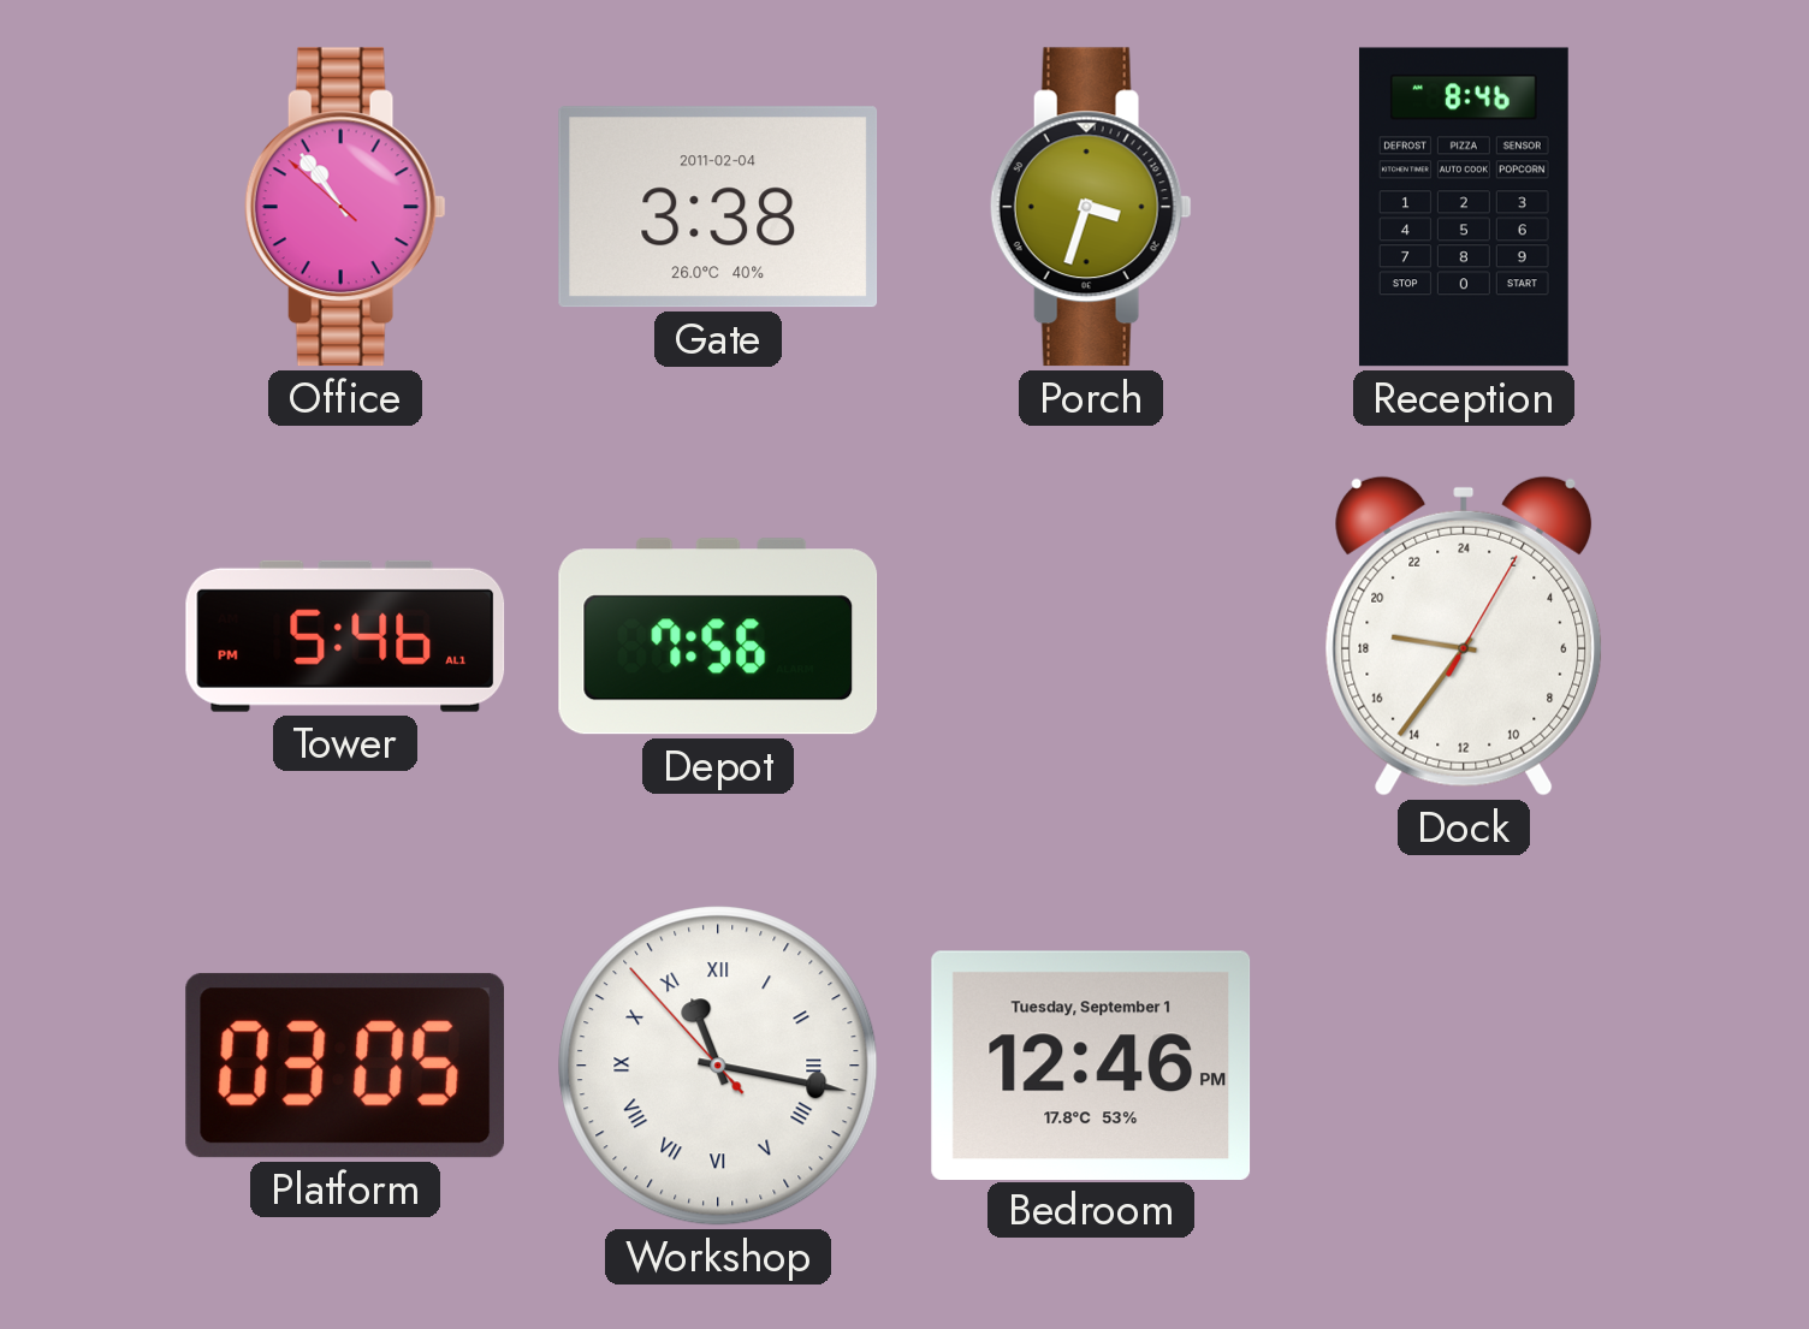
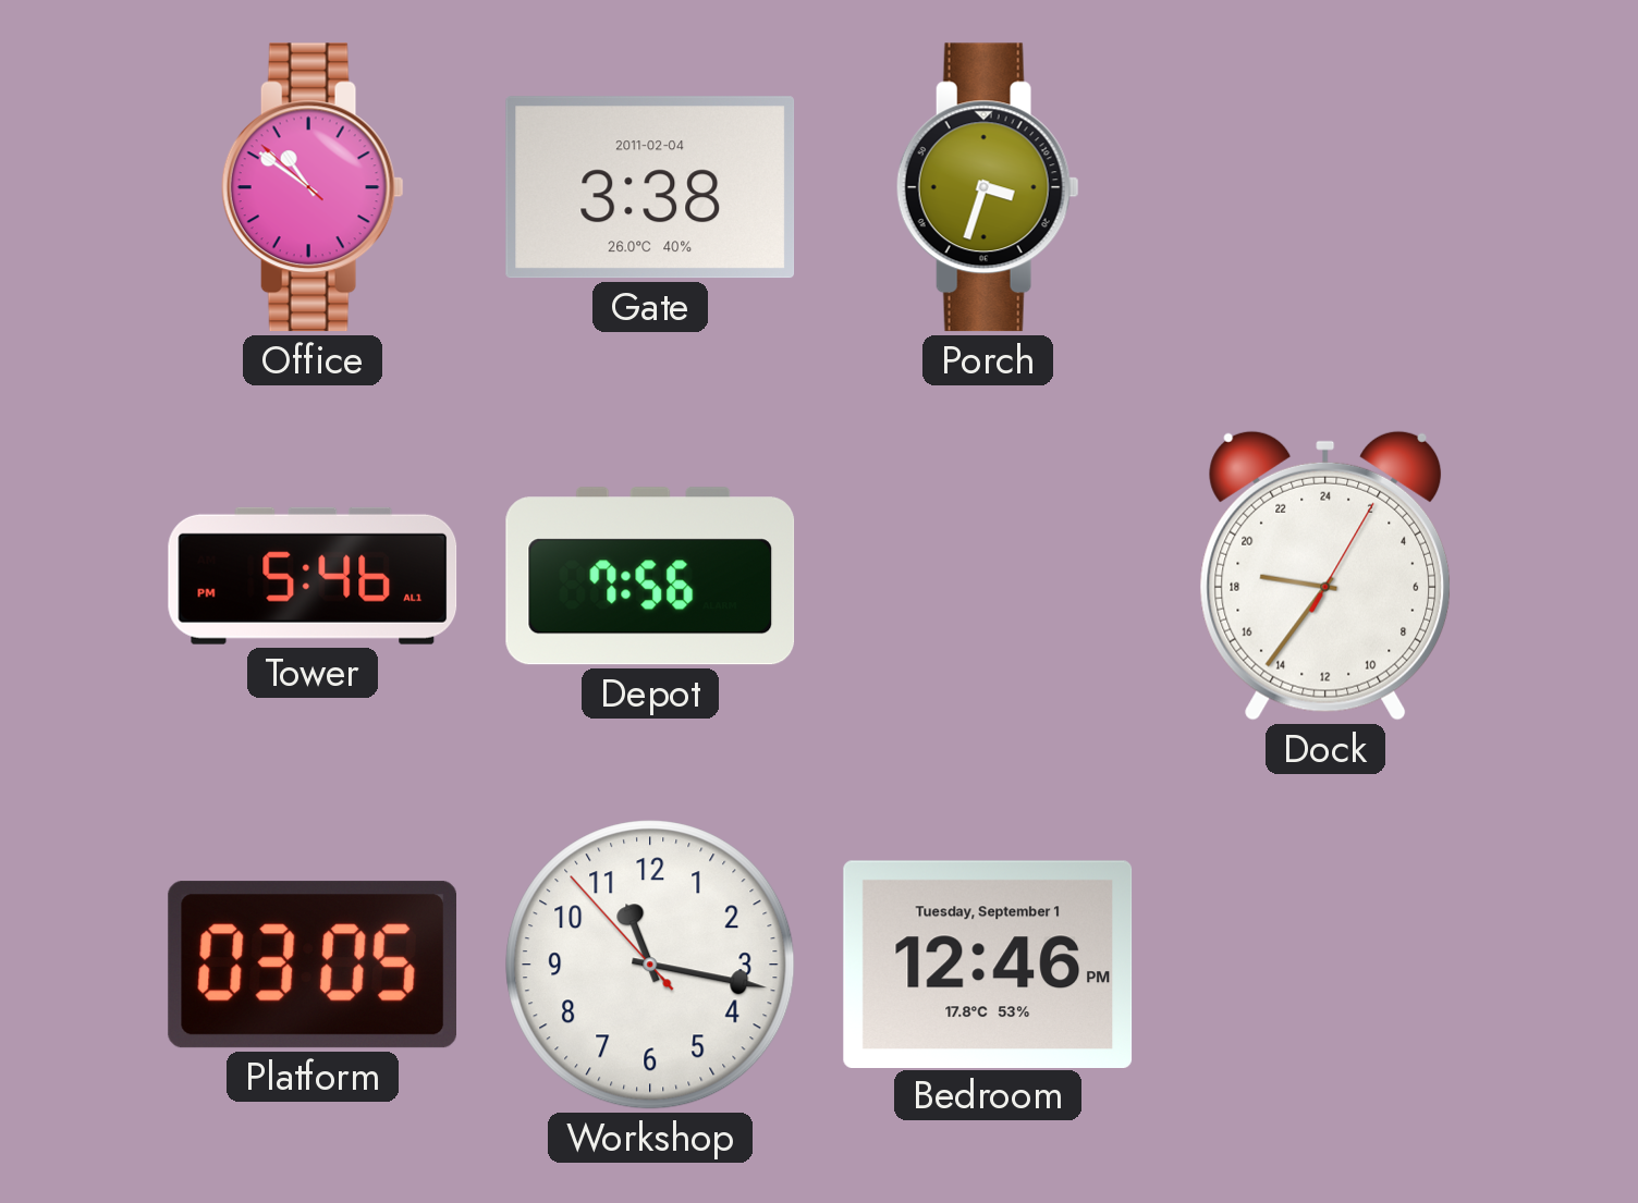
Office: 10:53 -> 10:50 (313, 187)
Reception: 8:46 -> none (1464, 207)
Workshop numerals: Roman -> Arabic (650, 965)
